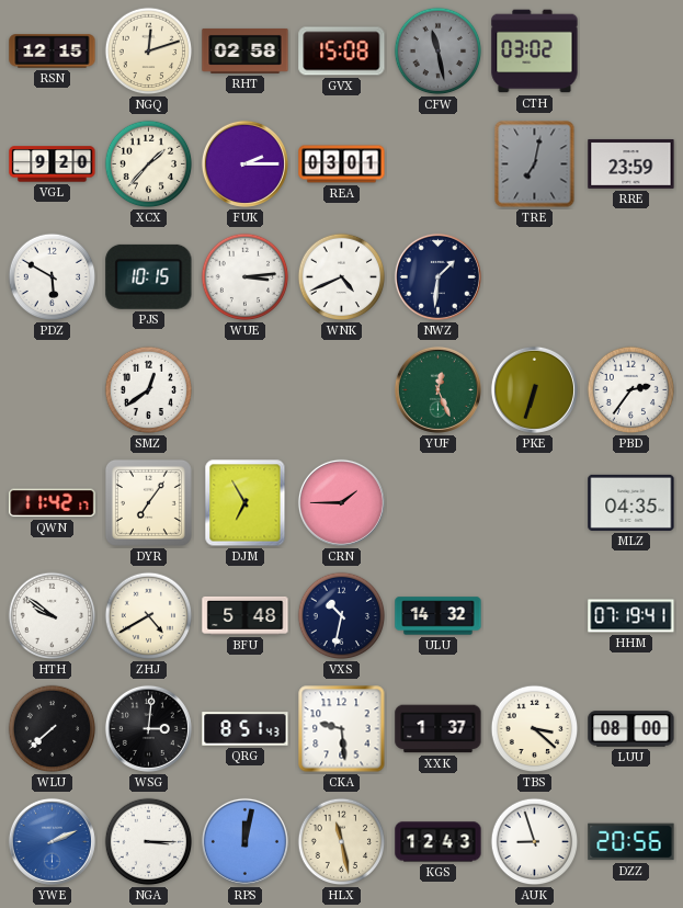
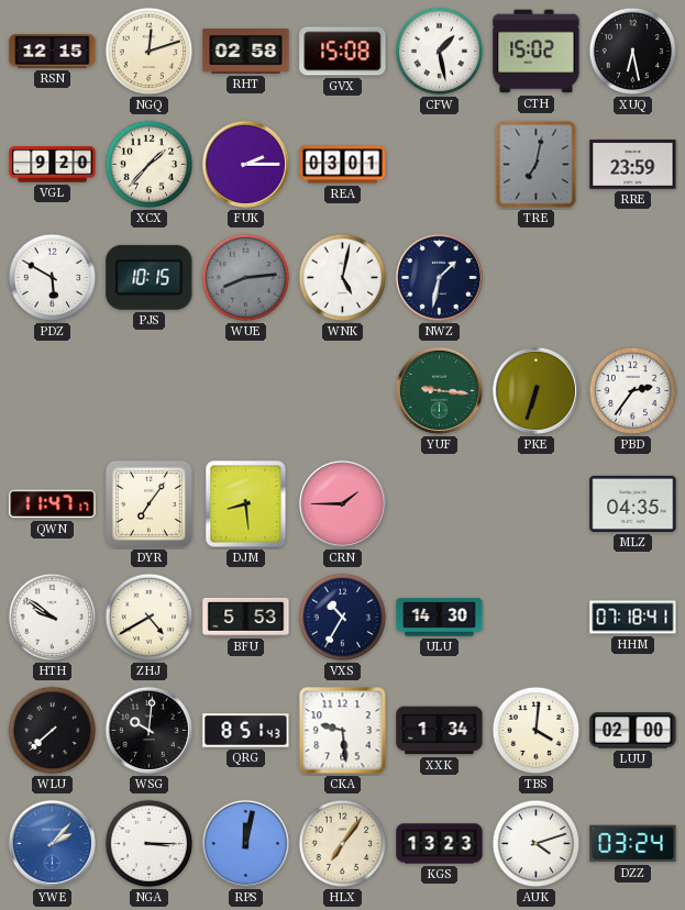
CFW: 11:28 -> 1:28 (440, 52)
CFW dial: grey -> white (440, 52)
CTH: 03:02 -> 15:02 (537, 52)
XUQ: none -> 6:28 (633, 52)
WUE: 3:14 -> 8:14 (246, 278)
WUE dial: white -> grey (246, 278)
WNK: 4:41 -> 5:02 (343, 278)
NWZ: 1:31 -> 1:32 (439, 277)
SMZ: 12:39 -> none (149, 390)
YUF: 12:26 -> 9:16 (439, 390)
QWN: 11:42 -> 11:47 (53, 504)
DJM: 6:55 -> 8:29 (246, 504)
BFU: 5:48 -> 5:53 (246, 617)
VXS: 10:32 -> 10:35 (343, 618)
ULU: 14:32 -> 14:30 (440, 618)
HHM: 07:19 -> 07:18 (633, 618)
WSG: 3:01 -> 10:01 (148, 730)
XXK: 1:37 -> 1:34 (440, 731)
TBS: 3:22 -> 4:01 (537, 731)
LUU: 08:00 -> 02:00 (633, 731)
YWE: 2:11 -> 2:07 (52, 843)
HLX: 11:28 -> 7:06 (343, 844)
KGS: 12:43 -> 13:23 (440, 844)
AUK: 8:57 -> 4:12 (537, 844)
DZZ: 20:56 -> 03:24 (633, 844)
